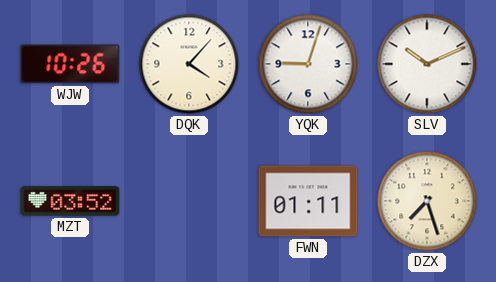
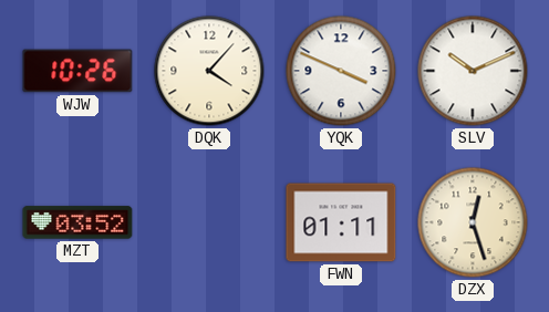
YQK: 9:03 -> 3:49 (341, 71)
DZX: 7:27 -> 12:27 (473, 222)
